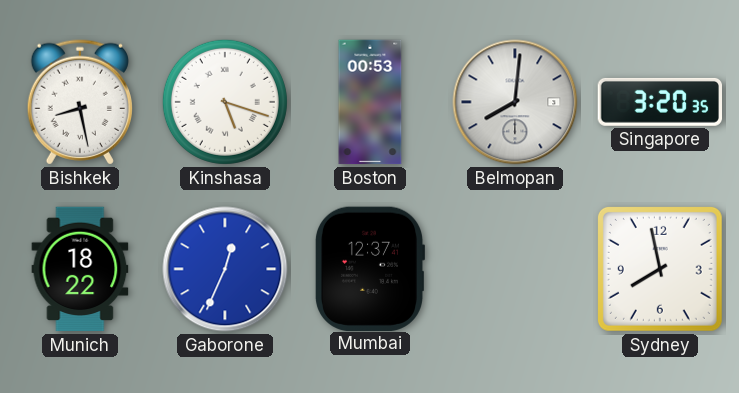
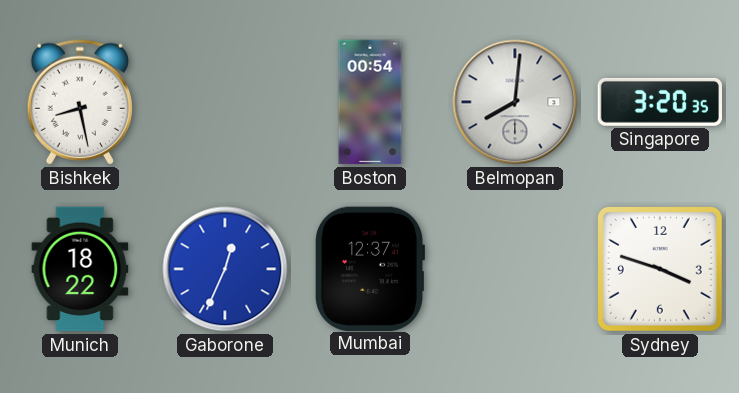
Kinshasa: 5:18 -> none (225, 102)
Boston: 00:53 -> 00:54 (370, 102)
Sydney: 7:58 -> 3:48 (660, 269)
